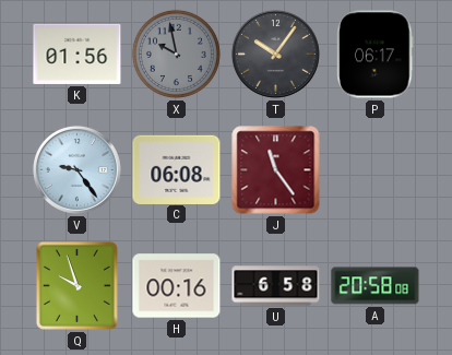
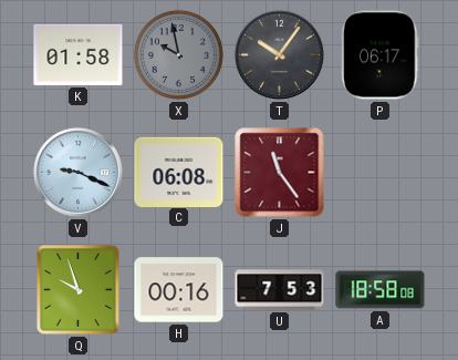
K: 01:56 -> 01:58 (79, 54)
V: 9:24 -> 9:19 (77, 172)
U: 6:58 -> 7:53 (280, 290)
A: 20:58 -> 18:58 (381, 290)
